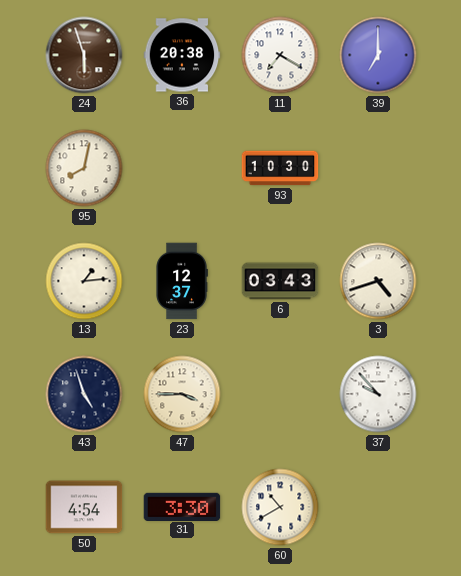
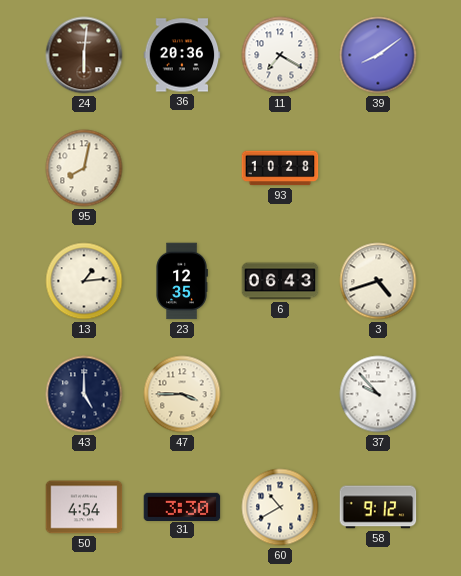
24: 5:57 -> 6:01 (84, 55)
36: 20:38 -> 20:36 (182, 55)
39: 7:00 -> 8:09 (378, 55)
93: 10:30 -> 10:28 (280, 168)
23: 12:37 -> 12:35 (182, 281)
6: 03:43 -> 06:43 (280, 281)
43: 4:57 -> 5:00 (84, 394)
58: none -> 9:12 (378, 507)
